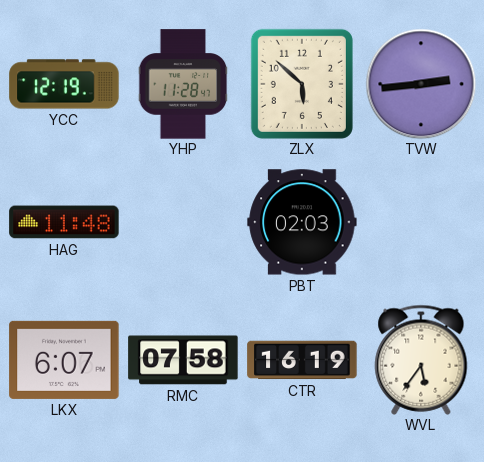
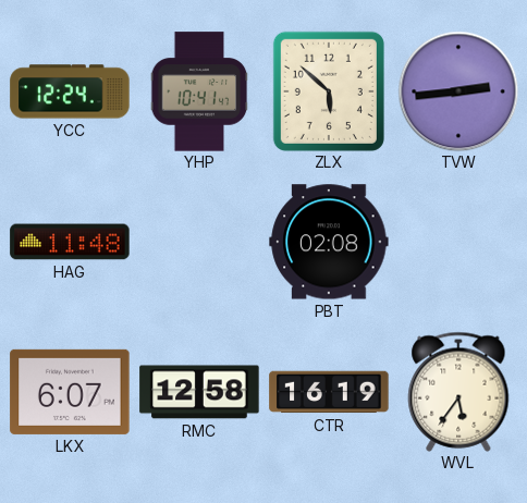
YCC: 12:19 -> 12:24 (70, 91)
YHP: 11:28 -> 10:41 (199, 91)
PBT: 02:03 -> 02:08 (329, 242)
RMC: 07:58 -> 12:58 (199, 392)
